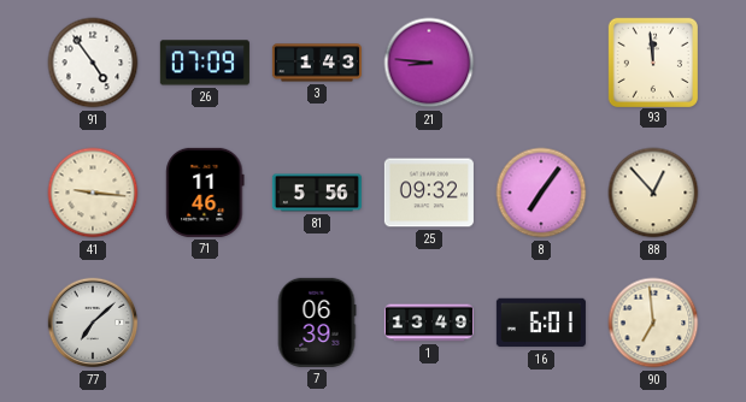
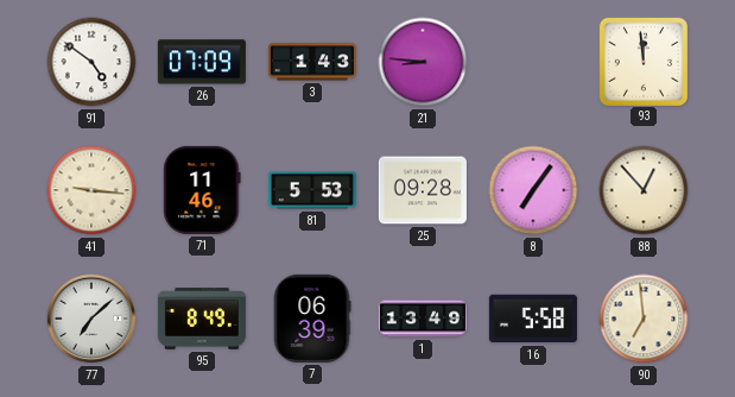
91: 4:54 -> 4:51 (91, 62)
81: 5:56 -> 5:53 (312, 190)
25: 09:32 -> 09:28 (423, 190)
95: none -> 8:49 (202, 319)
16: 6:01 -> 5:58 (533, 319)
